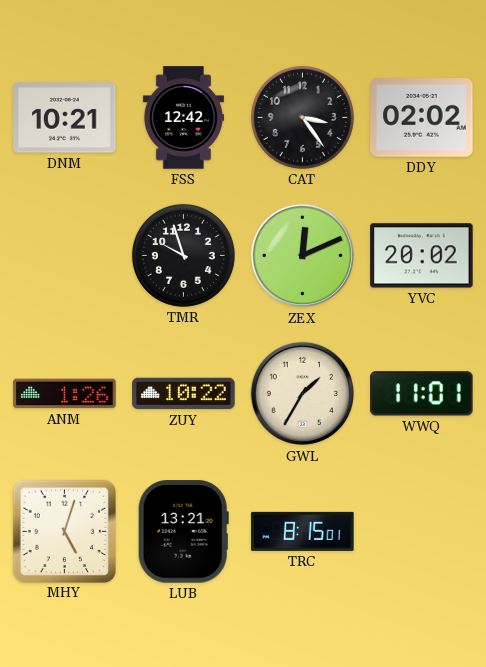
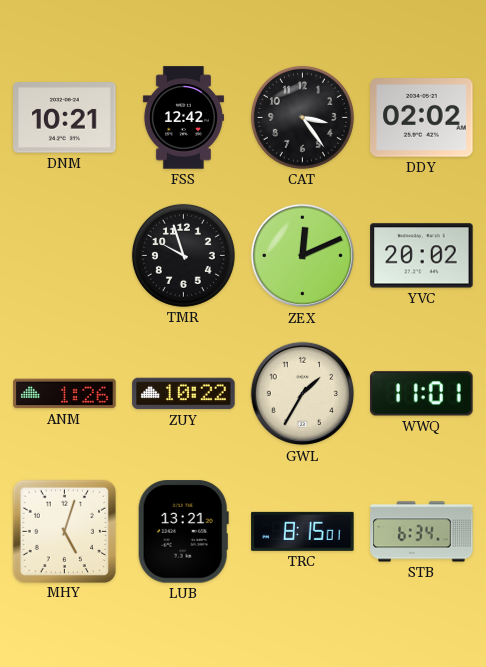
STB: none -> 6:34 (422, 532)
